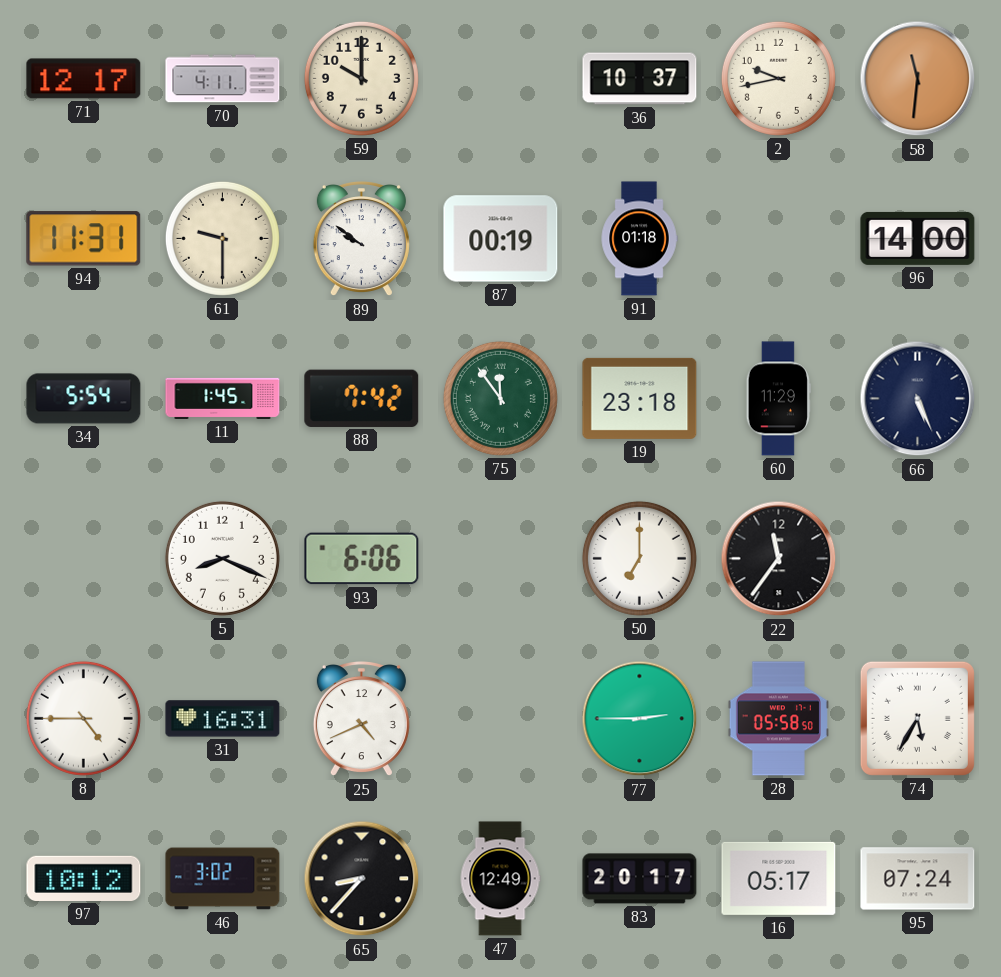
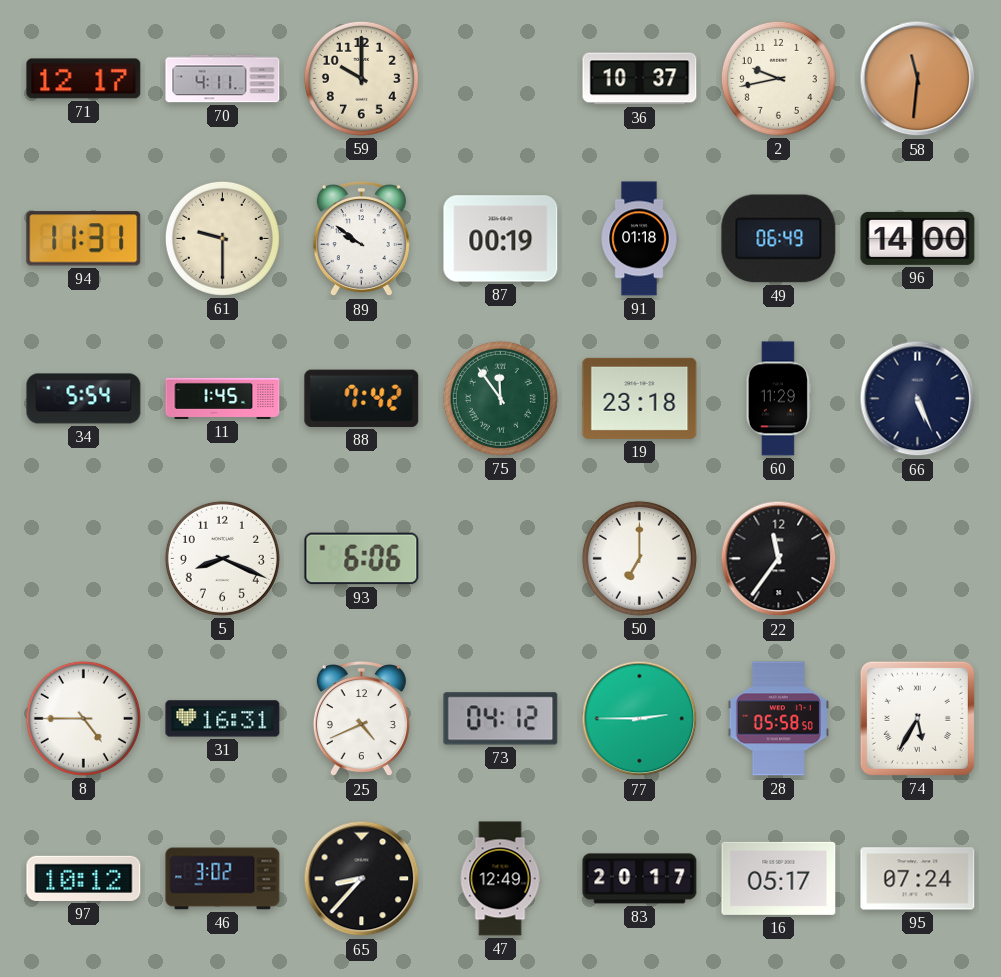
49: none -> 06:49 (779, 239)
73: none -> 04:12 (501, 719)
